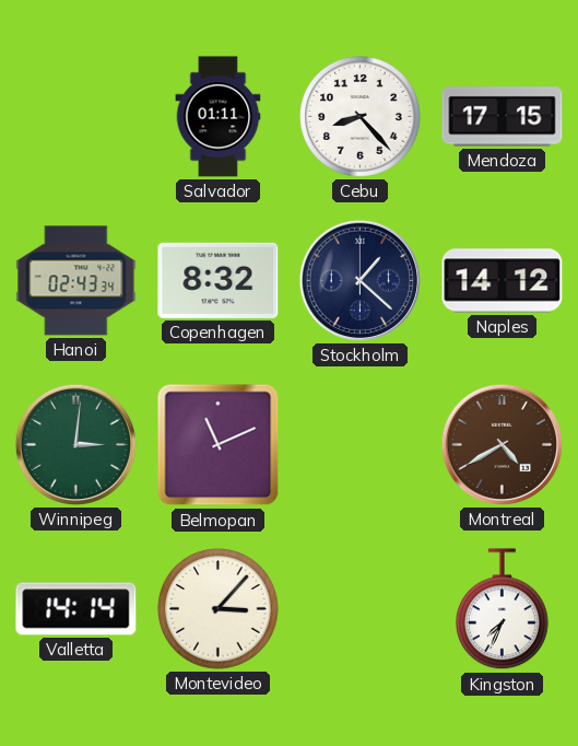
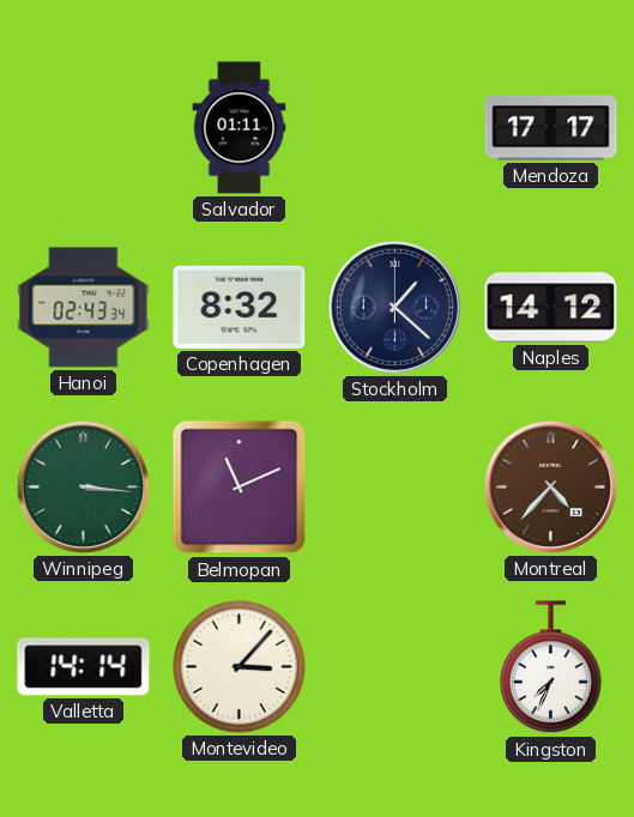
Cebu: 8:23 -> none (361, 117)
Mendoza: 17:15 -> 17:17 (551, 128)
Winnipeg: 3:01 -> 3:16 (83, 486)
Montreal: 4:40 -> 4:37 (550, 486)
